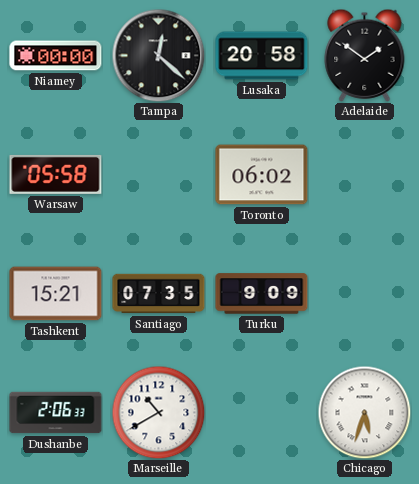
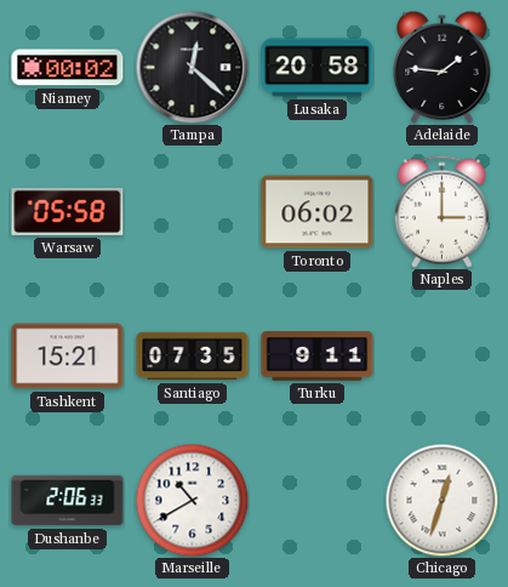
Niamey: 00:00 -> 00:02 (68, 68)
Adelaide: 1:51 -> 1:46 (443, 67)
Naples: none -> 3:00 (441, 211)
Turku: 9:09 -> 9:11 (318, 357)
Chicago: 5:33 -> 12:33 (441, 500)
